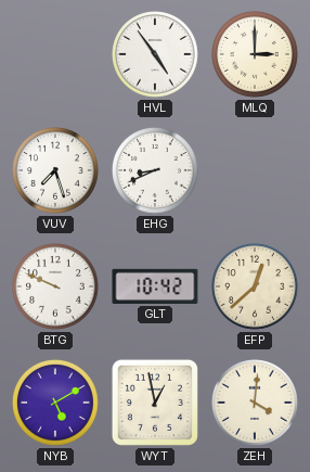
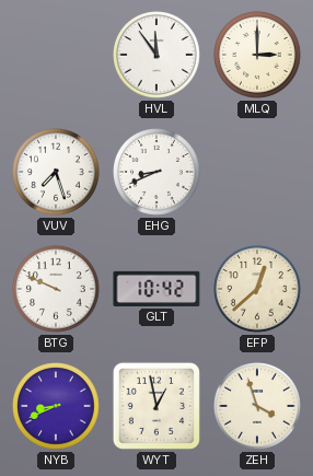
HVL: 4:54 -> 11:54 (158, 56)
NYB: 5:10 -> 8:41 (57, 407)
ZEH: 4:01 -> 3:57 (258, 407)
